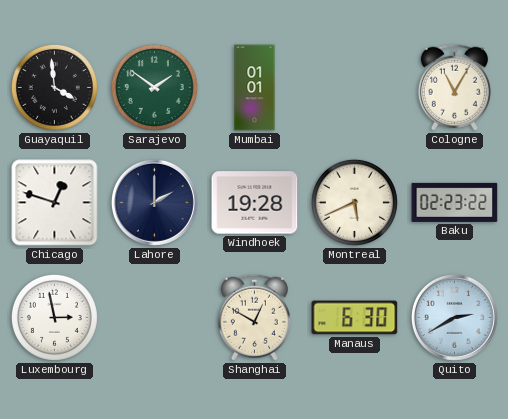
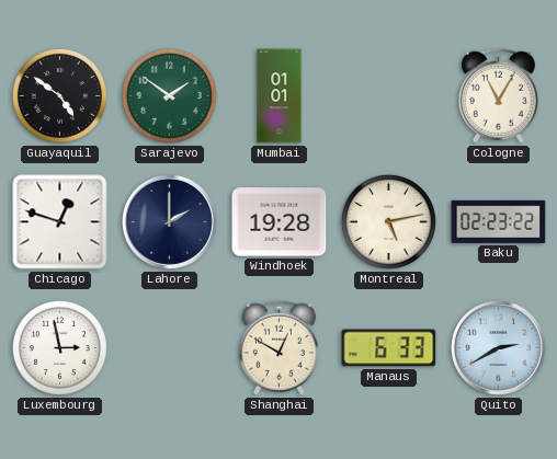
Guayaquil: 3:59 -> 4:51 (59, 95)
Montreal: 5:41 -> 5:13 (388, 221)
Manaus: 6:30 -> 6:33 (389, 348)
